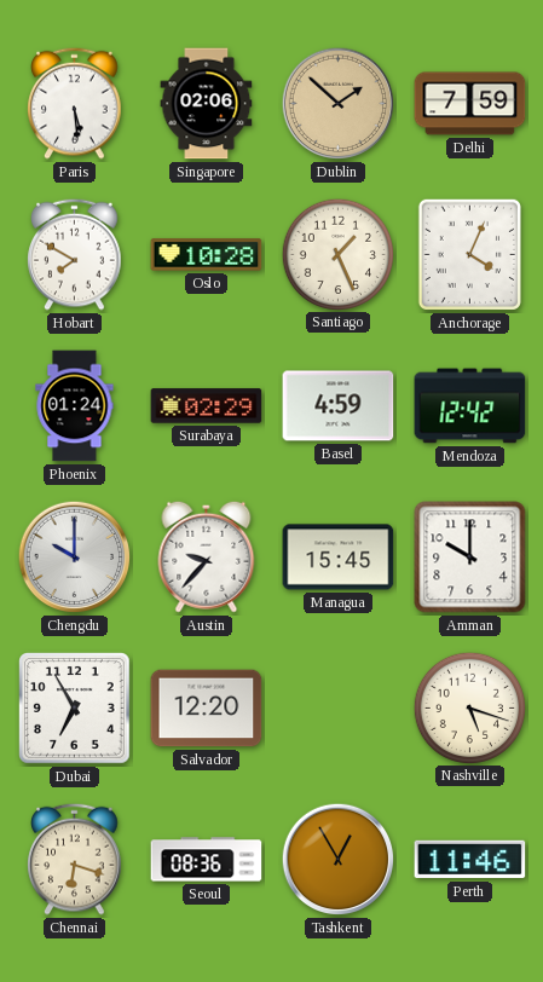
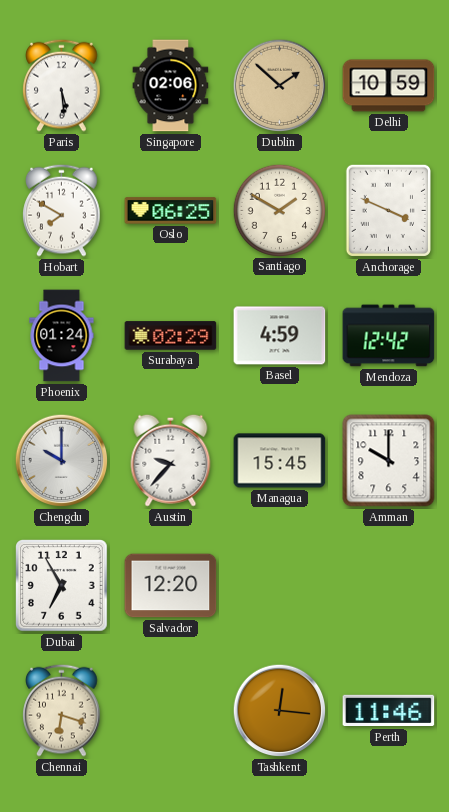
Delhi: 7:59 -> 10:59 (389, 86)
Oslo: 10:28 -> 06:25 (171, 211)
Santiago: 1:26 -> 1:50 (279, 210)
Anchorage: 4:04 -> 3:49 (388, 210)
Nashville: 5:18 -> none (469, 707)
Seoul: 08:36 -> none (207, 860)
Tashkent: 12:55 -> 12:16 (280, 711)
